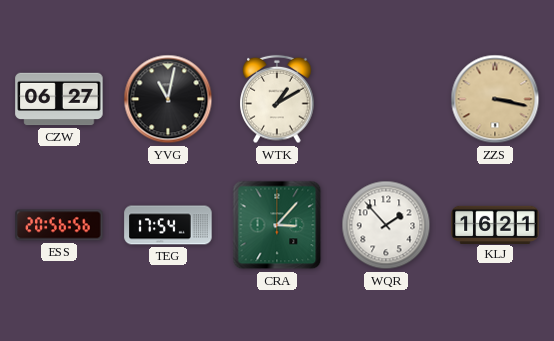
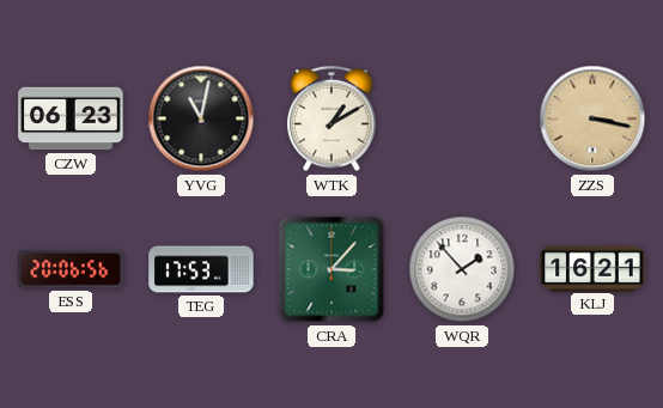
CZW: 06:27 -> 06:23 (71, 118)
ESS: 20:56 -> 20:06 (71, 269)
TEG: 17:54 -> 17:53 (201, 269)
